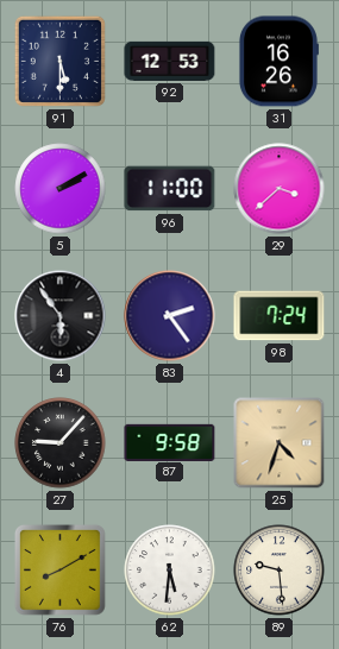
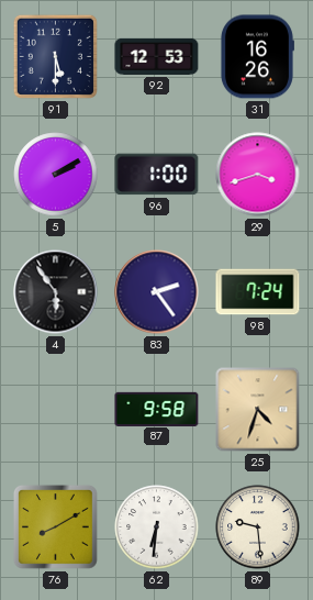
96: 11:00 -> 1:00 (157, 175)
29: 3:38 -> 3:42 (258, 175)
27: 9:07 -> none (61, 443)
62: 5:31 -> 6:31 (157, 527)
